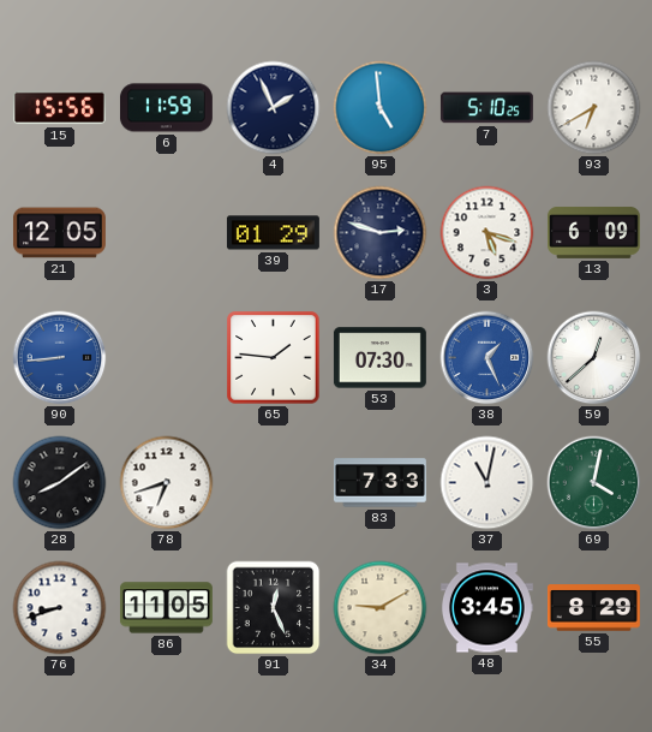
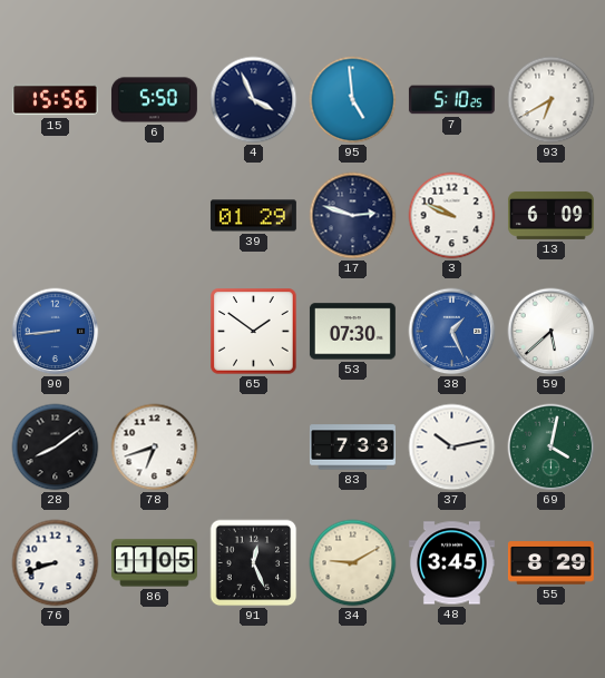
6: 11:59 -> 5:50 (154, 100)
4: 1:56 -> 3:56 (254, 100)
21: 12:05 -> none (59, 233)
3: 5:18 -> 9:49 (452, 216)
65: 1:46 -> 1:51 (254, 332)
59: 12:38 -> 5:38 (552, 332)
37: 11:02 -> 10:13 (452, 448)
